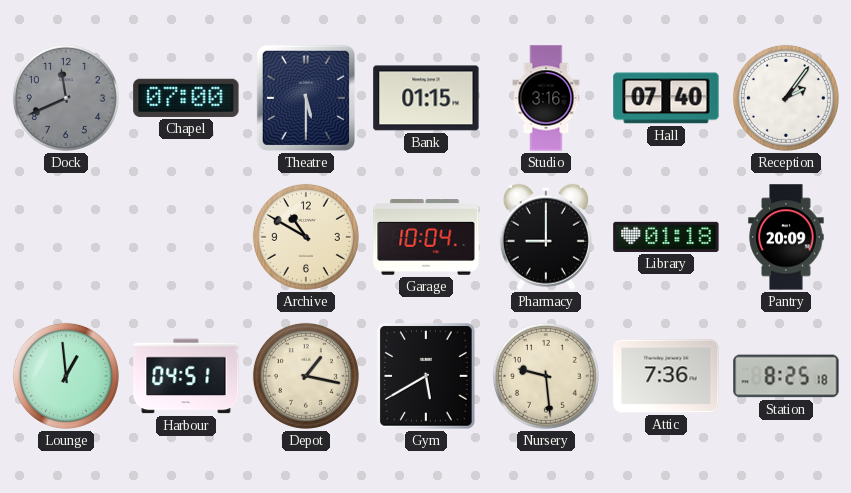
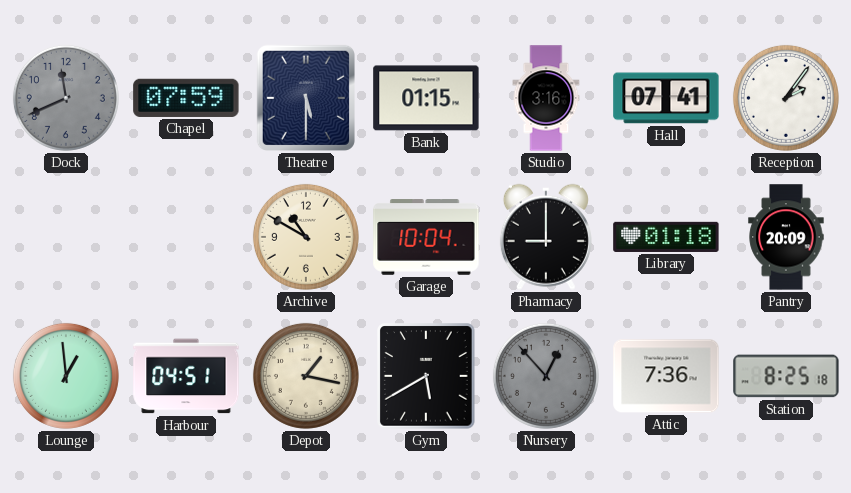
Chapel: 07:00 -> 07:59 (186, 98)
Hall: 07:40 -> 07:41 (666, 98)
Nursery: 9:29 -> 12:53 (546, 376)
Nursery dial: cream -> grey (546, 376)
